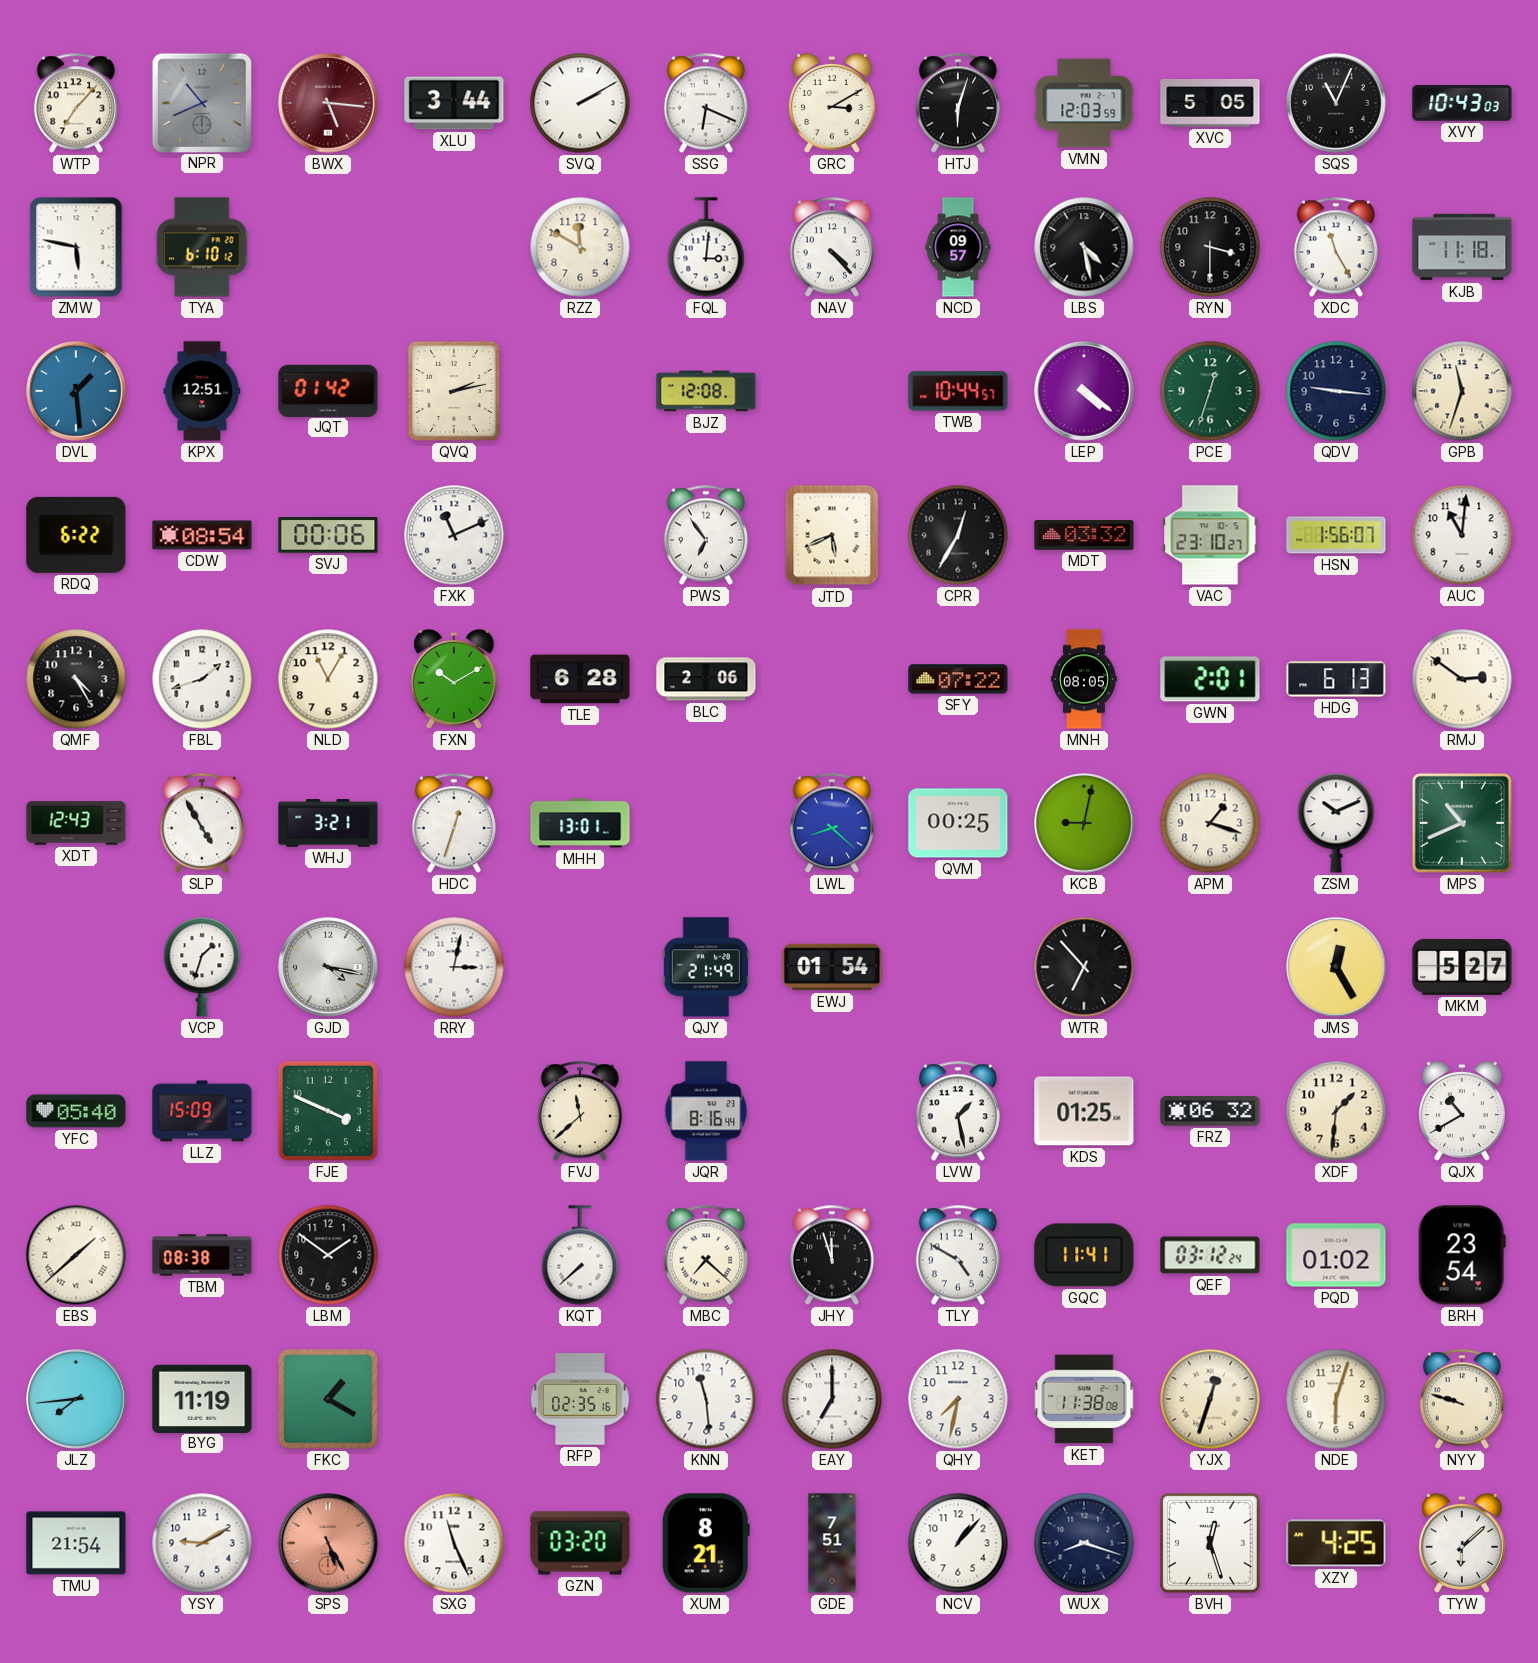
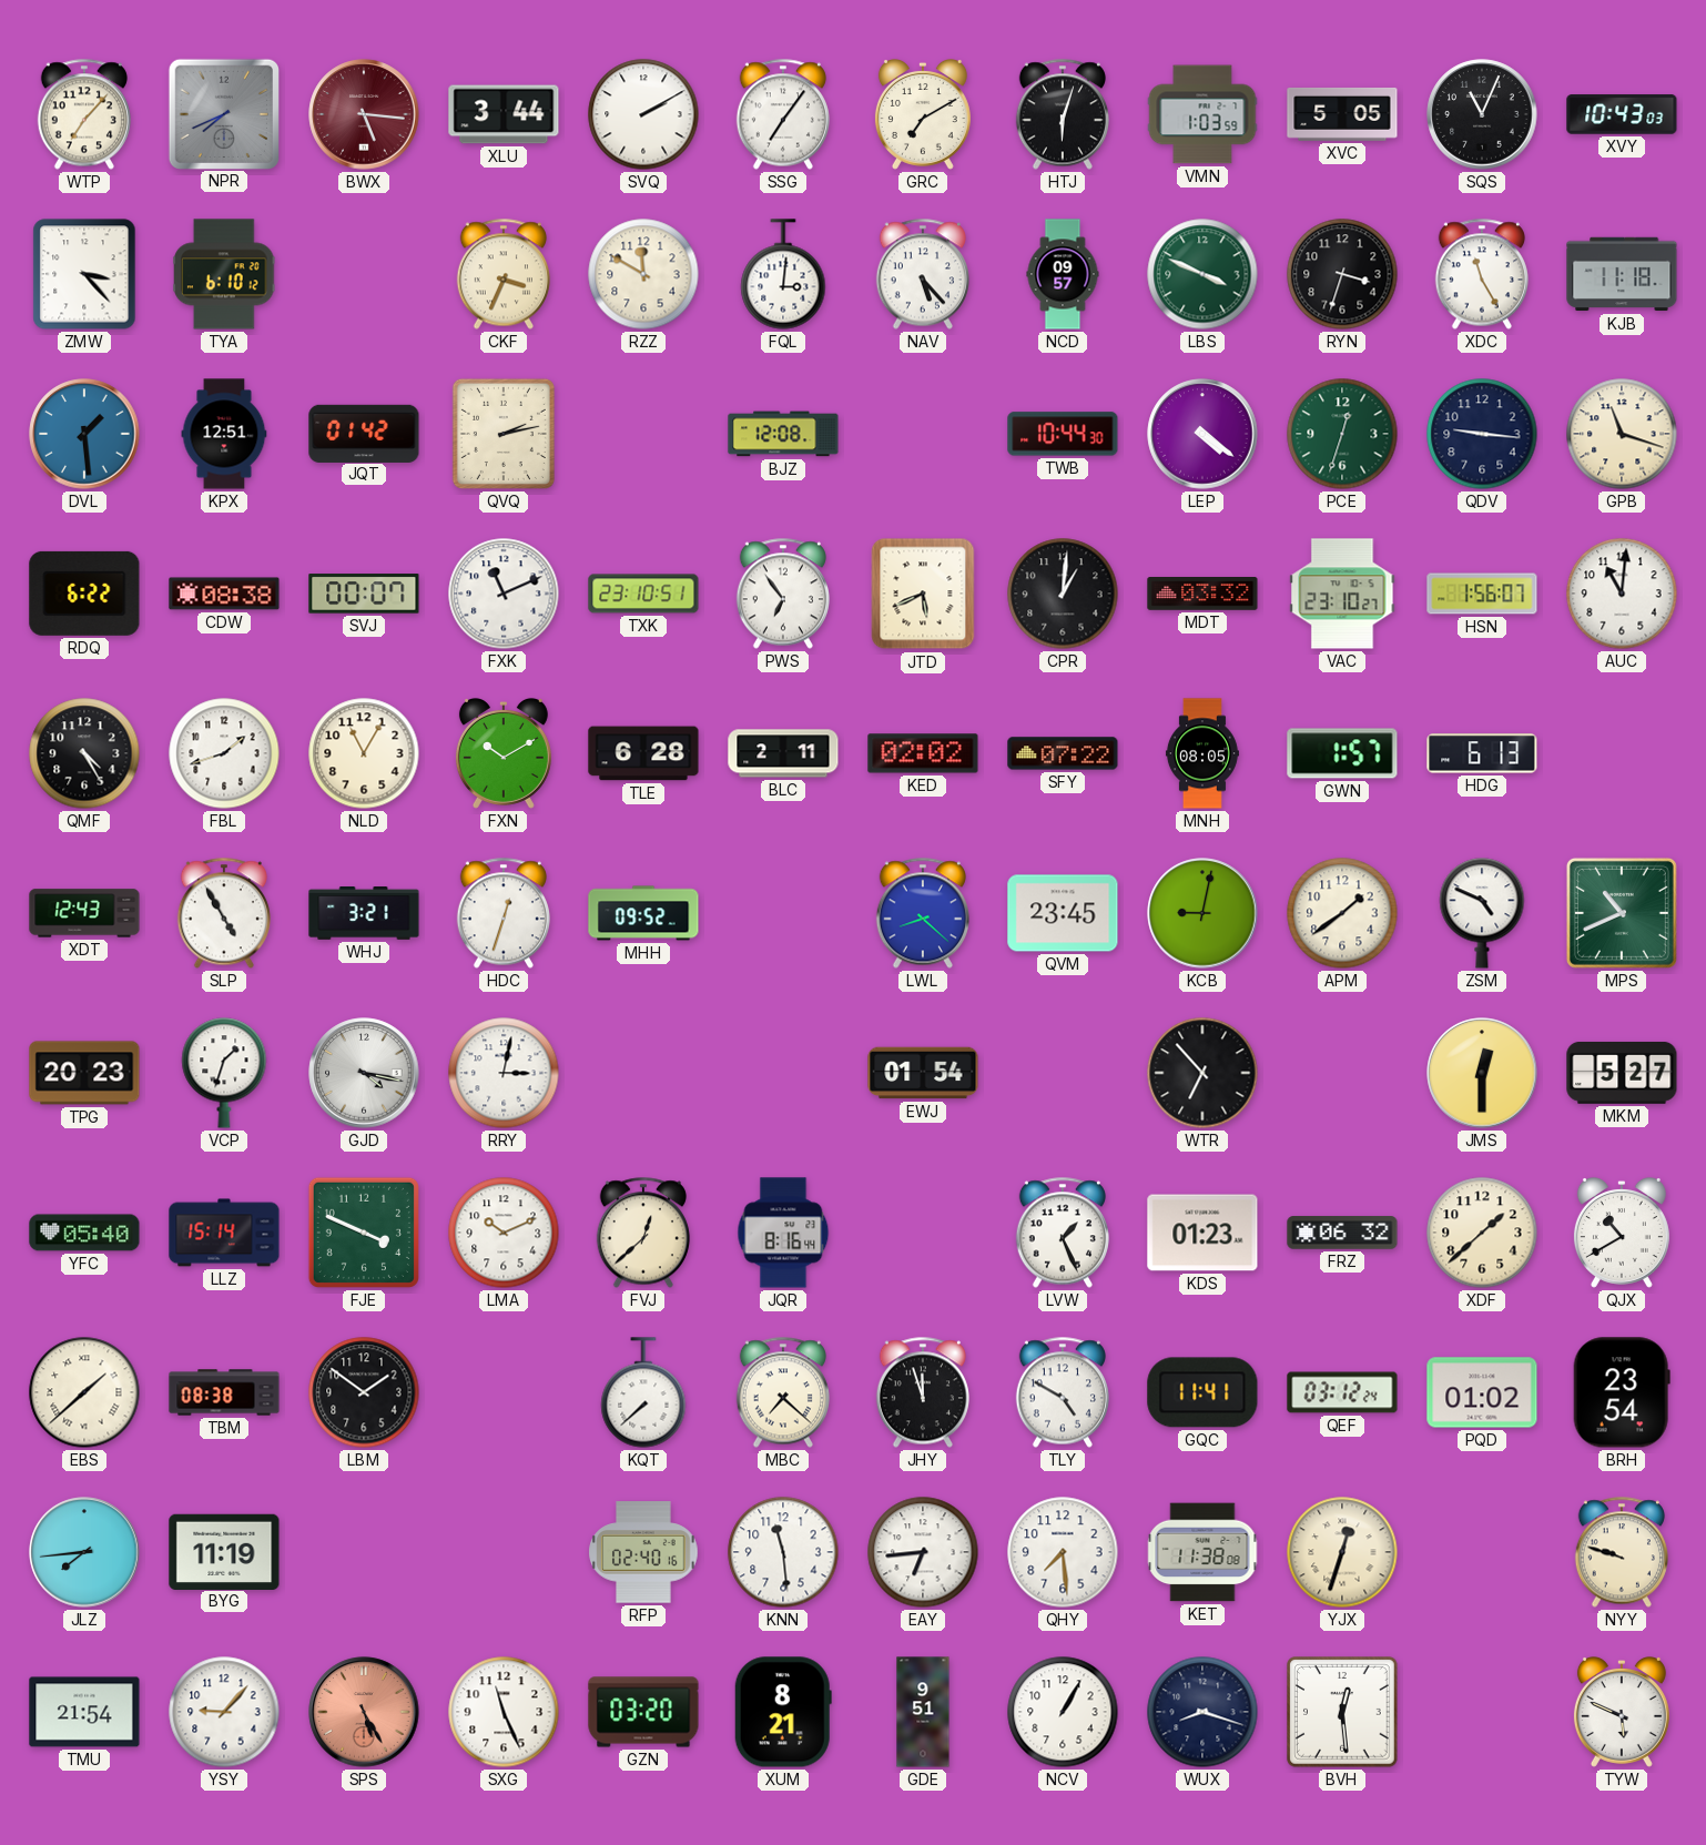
NPR: 10:41 -> 7:41 (223, 113)
SSG: 6:19 -> 7:06 (783, 114)
GRC: 3:10 -> 7:10 (923, 115)
VMN: 12:03 -> 1:03 (1202, 114)
ZMW: 5:47 -> 3:23 (84, 274)
CKF: none -> 3:34 (504, 274)
NAV: 4:23 -> 5:23 (923, 274)
LBS: 4:28 -> 3:49 (1202, 274)
LBS dial: black -> green (1202, 274)
RYN: 3:30 -> 3:33 (1342, 274)
TWB: 10:44:57 -> 10:44:30 (1063, 434)
GPB: 11:33 -> 11:18 (1622, 434)
CDW: 08:54 -> 08:38 (224, 594)
SVJ: 00:06 -> 00:07 (364, 594)
TXK: none -> 23:10 (643, 594)
CPR: 12:35 -> 1:01 (1063, 594)
BLC: 2:06 -> 2:11 (783, 753)
KED: none -> 02:02 (923, 753)
GWN: 2:01 -> 1:57 (1342, 753)
RMJ: 2:51 -> none (1462, 679)
MHH: 13:01 -> 09:52 (643, 913)
QVM: 00:25 -> 23:45 (1063, 913)
APM: 1:18 -> 1:39 (1342, 913)
ZSM: 10:11 -> 4:49 (1482, 913)
TPG: none -> 20:23 (84, 1073)
QJY: 21:49 -> none (706, 967)
JMS: 12:25 -> 12:30 (1482, 1073)
LLZ: 15:09 -> 15:14 (224, 1233)
LMA: none -> 10:11 (504, 1233)
FVJ: 11:38 -> 12:38 (643, 1233)
LVW: 1:28 -> 1:26 (1063, 1233)
KDS: 01:25 -> 01:23 (1202, 1233)
XDF: 1:31 -> 1:38 (1482, 1233)
FKC: 1:20 -> none (328, 1399)
RFP: 02:35 -> 02:40 (643, 1552)
EAY: 7:00 -> 6:44 (923, 1552)
QHY: 7:32 -> 7:29 (1063, 1552)
NDE: 6:03 -> none (1336, 1399)
YSY: 9:10 -> 9:07 (224, 1712)
GDE: 7:51 -> 9:51 (923, 1712)
NCV: 1:07 -> 1:05 (1063, 1712)
BVH: 12:27 -> 12:29 (1343, 1713)
XZY: 4:25 -> none (1336, 1543)
TYW: 6:08 -> 5:49 (1622, 1713)
